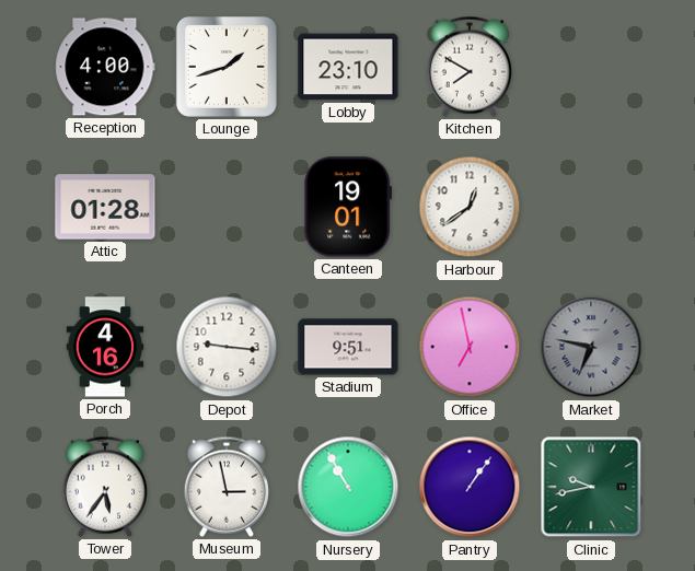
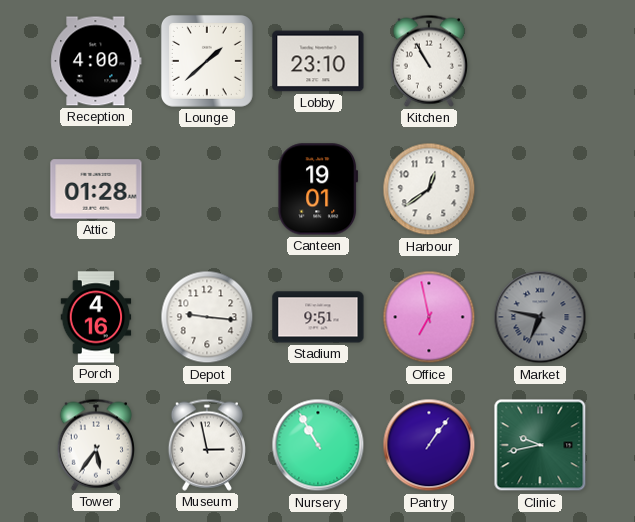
Lounge: 1:42 -> 1:38 (207, 61)
Kitchen: 7:50 -> 10:55 (429, 61)
